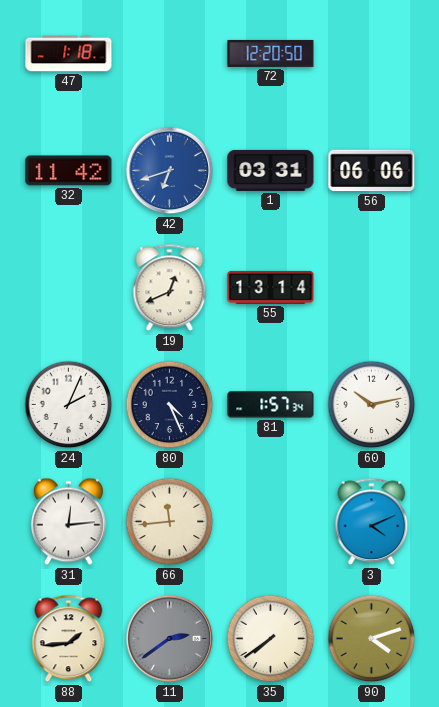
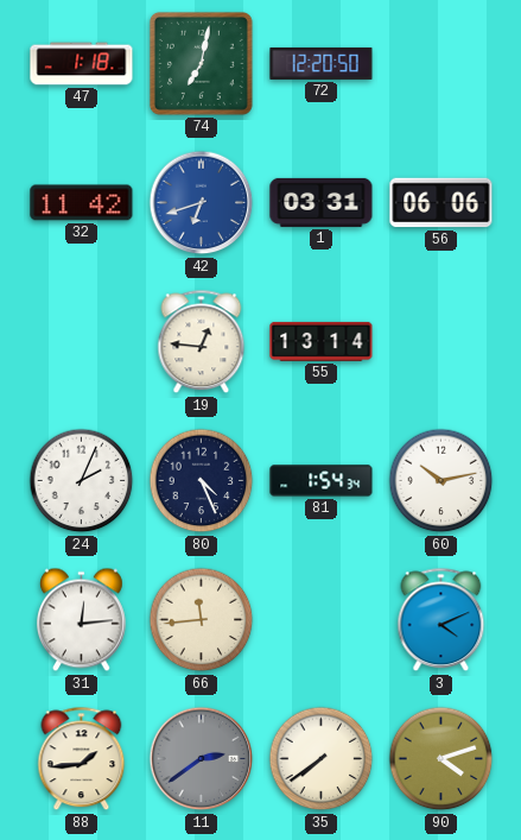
74: none -> 7:02 (201, 63)
19: 12:41 -> 12:46 (202, 342)
81: 1:57 -> 1:54 (322, 481)
